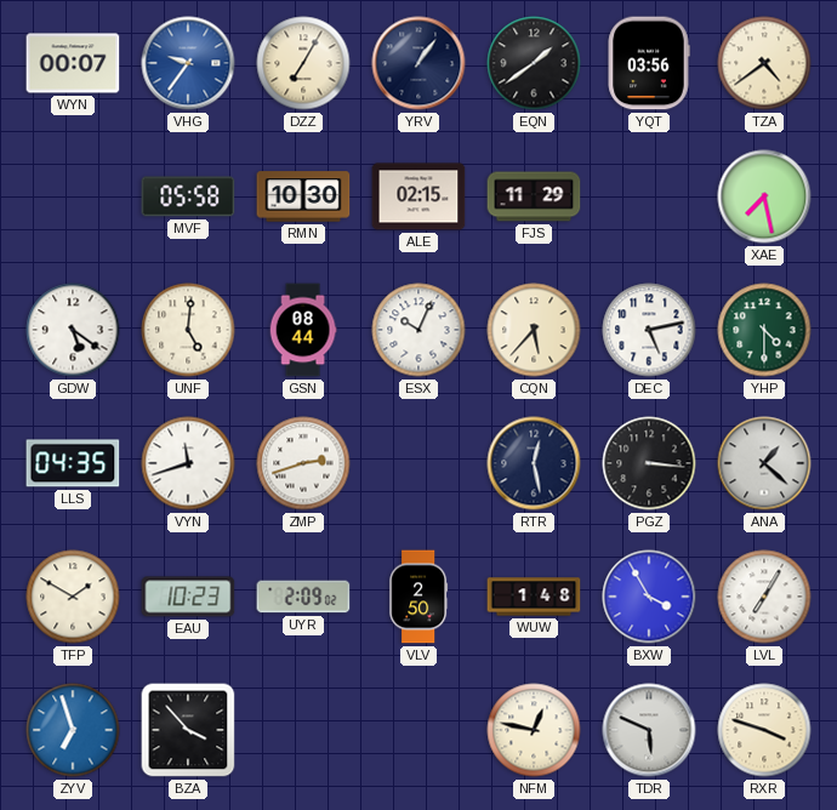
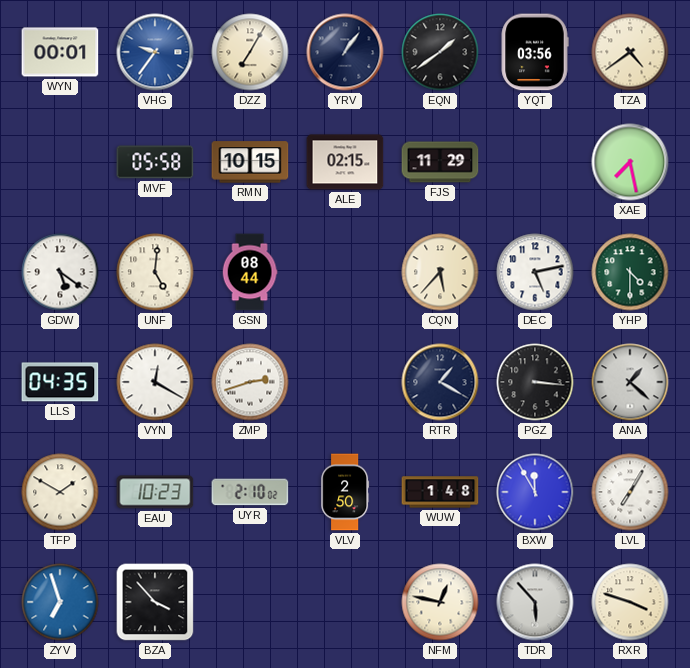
WYN: 00:07 -> 00:01 (60, 52)
RMN: 10:30 -> 10:15 (250, 162)
ESX: 10:04 -> none (419, 330)
VYN: 11:42 -> 12:20 (155, 382)
RTR: 12:28 -> 1:20 (440, 382)
UYR: 2:09 -> 2:10 (250, 492)
BXW: 3:55 -> 11:55 (535, 492)
TDR: 5:49 -> 5:53 (535, 602)
